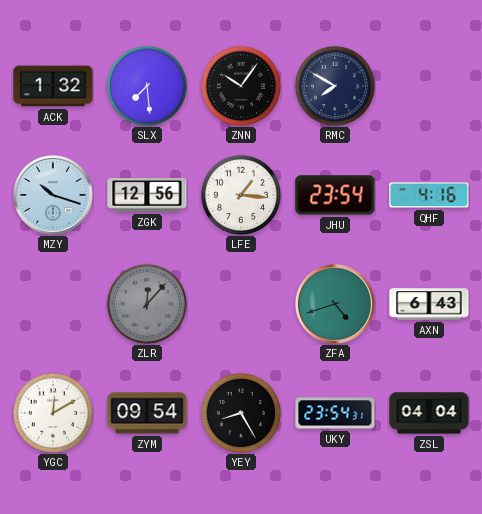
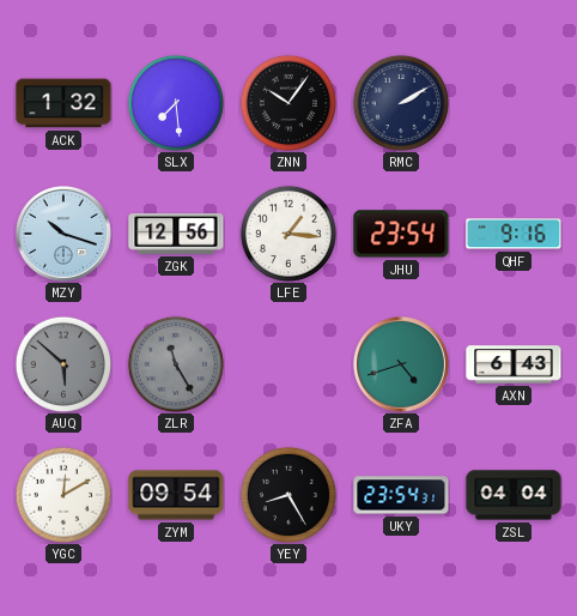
RMC: 7:50 -> 2:10 (401, 103)
QHF: 4:16 -> 9:16 (514, 234)
AUQ: none -> 5:52 (63, 364)
ZLR: 12:07 -> 11:25 (176, 364)
